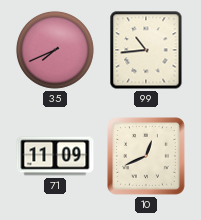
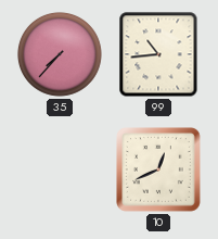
35: 7:41 -> 7:37 (60, 54)
71: 11:09 -> none (55, 156)
